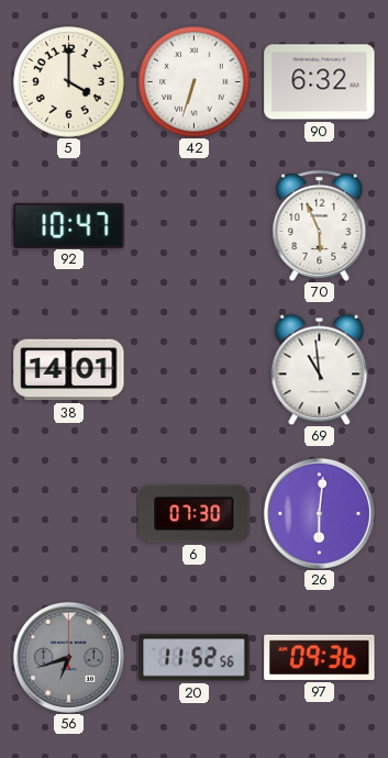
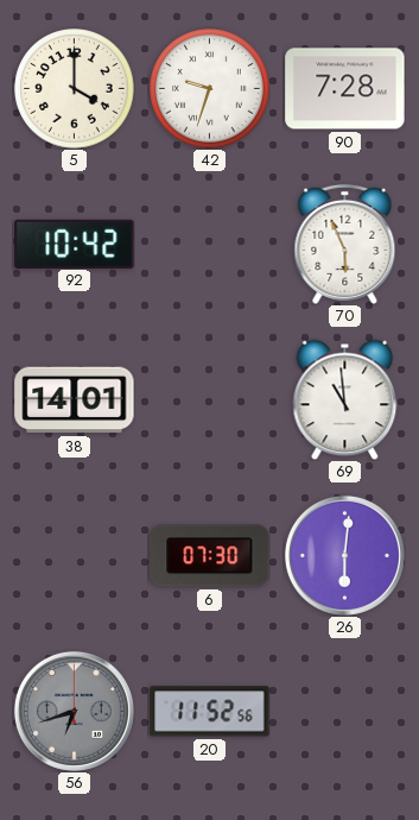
42: 6:33 -> 9:33 (210, 89)
90: 6:32 -> 7:28 (345, 89)
92: 10:47 -> 10:42 (75, 244)
97: 09:36 -> none (320, 657)
